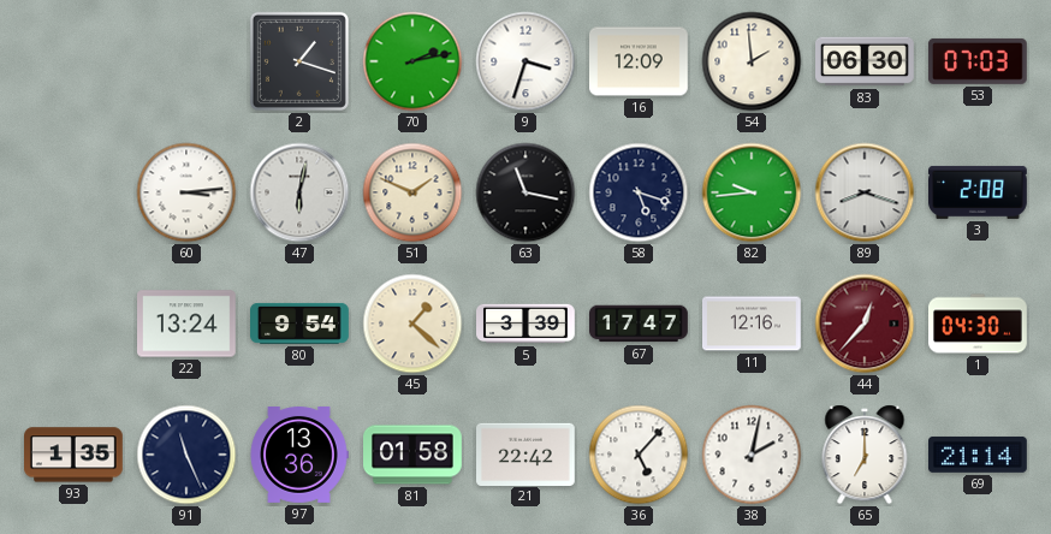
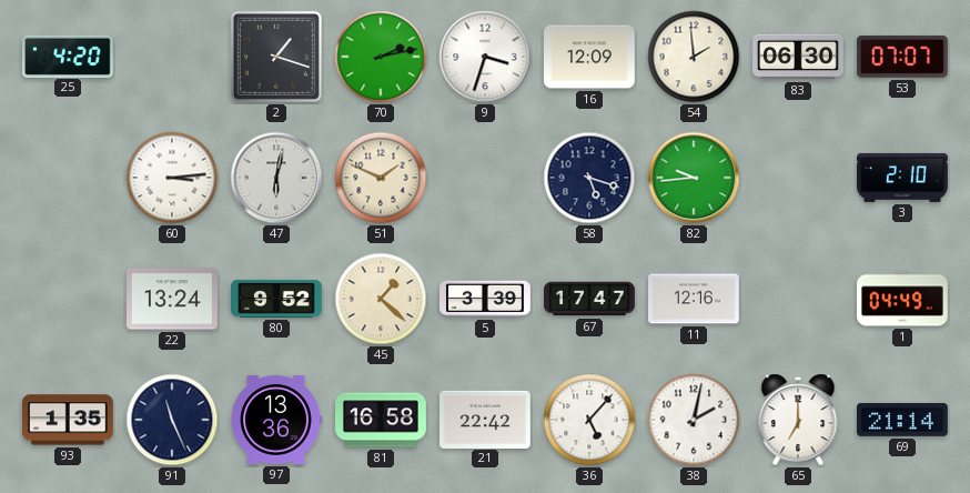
25: none -> 4:20 (68, 56)
53: 07:03 -> 07:07 (902, 57)
63: 11:17 -> none (525, 192)
89: 8:18 -> none (865, 192)
3: 2:08 -> 2:10 (903, 178)
80: 9:54 -> 9:52 (276, 299)
44: 12:37 -> none (865, 324)
1: 04:30 -> 04:49 (903, 299)
81: 01:58 -> 16:58 (381, 420)
